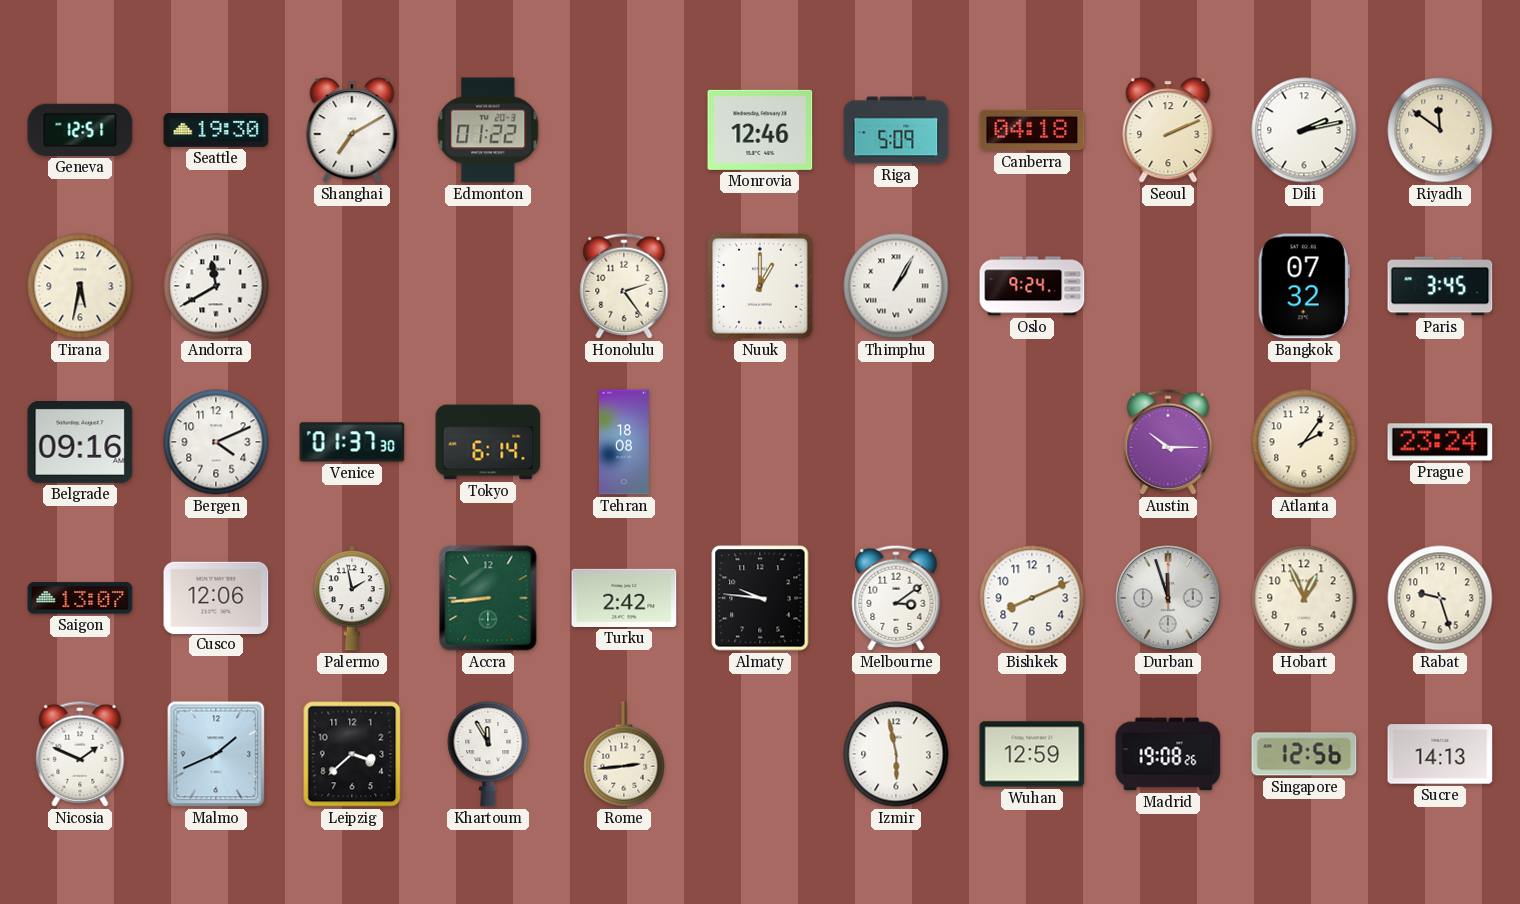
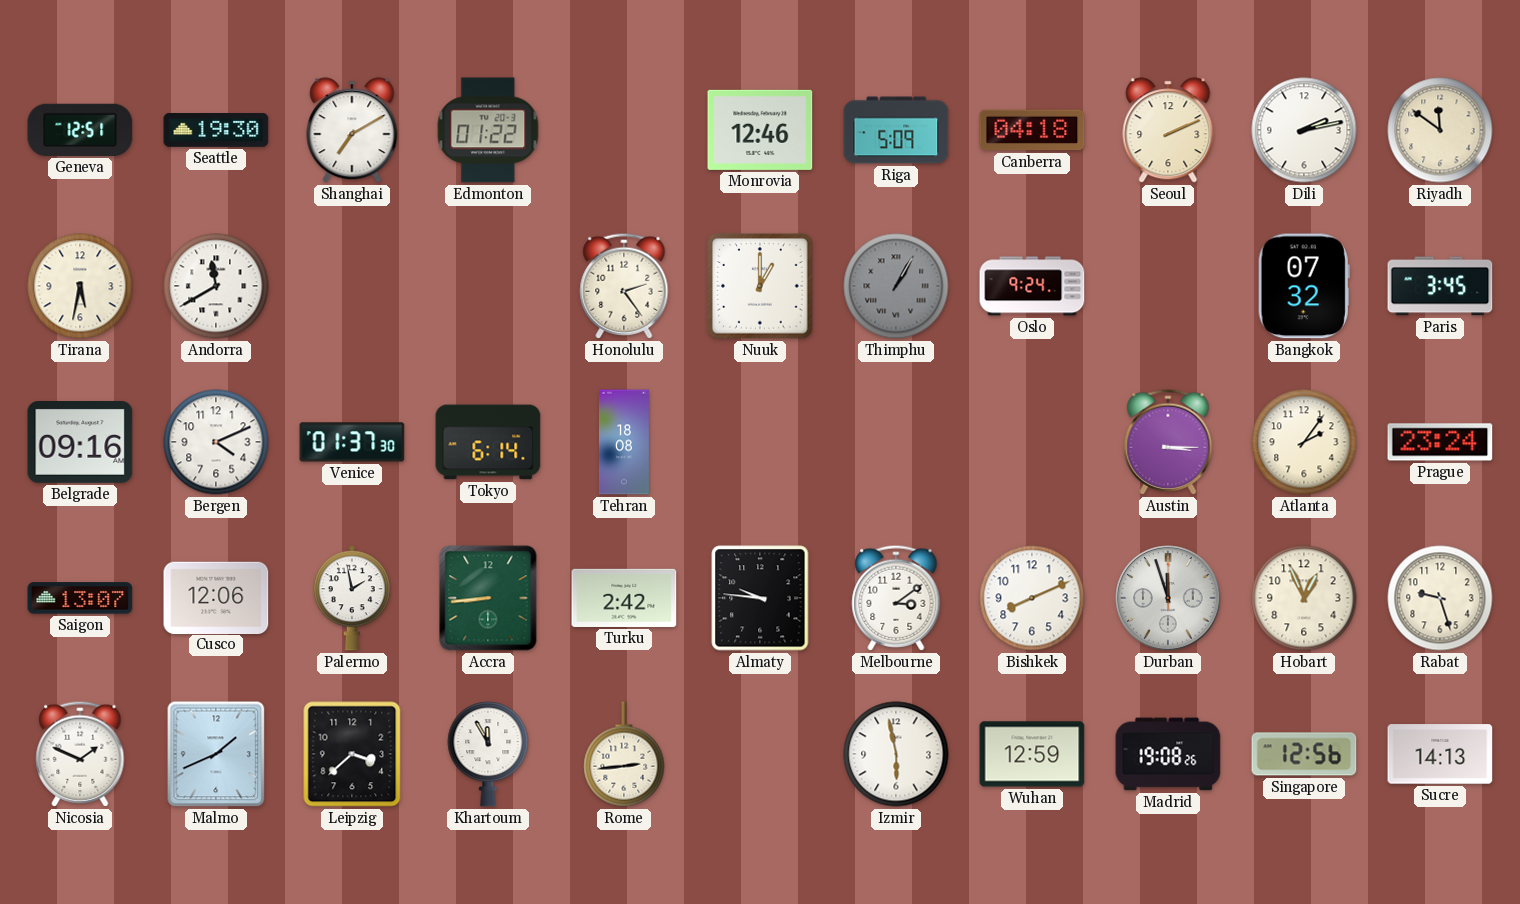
Thimphu dial: white -> grey (896, 286)
Austin: 10:15 -> 3:15 (1168, 442)
